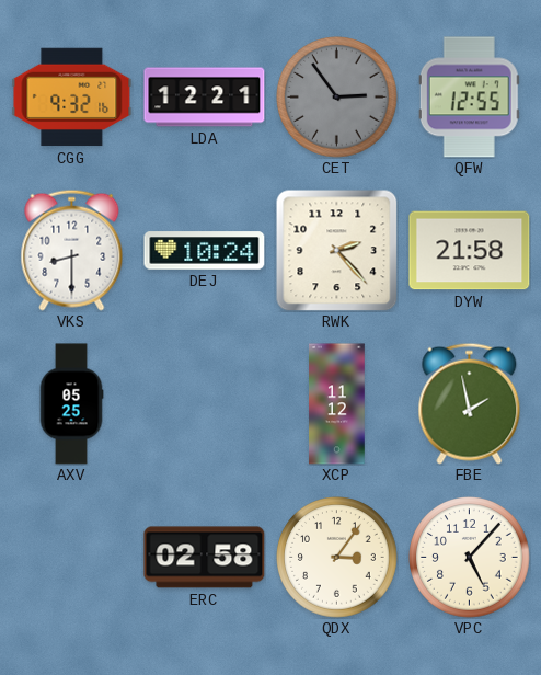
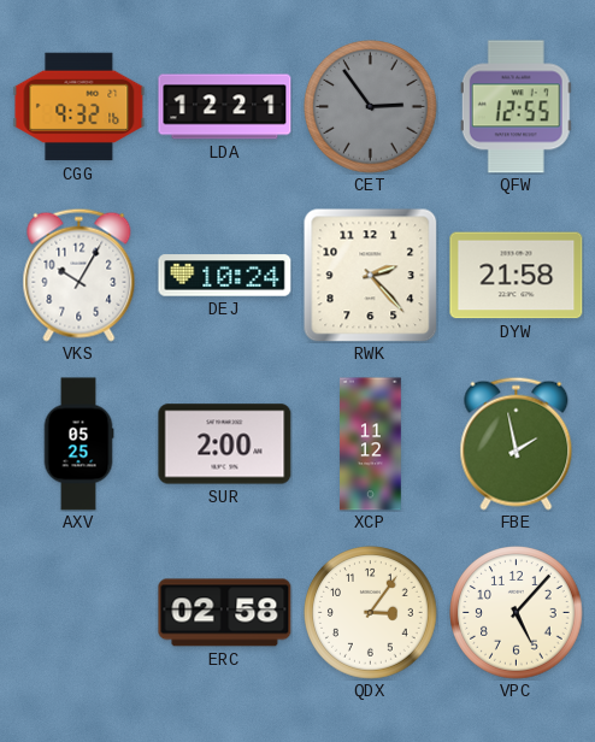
VKS: 8:30 -> 10:05 (79, 275)
SUR: none -> 2:00 (225, 444)
